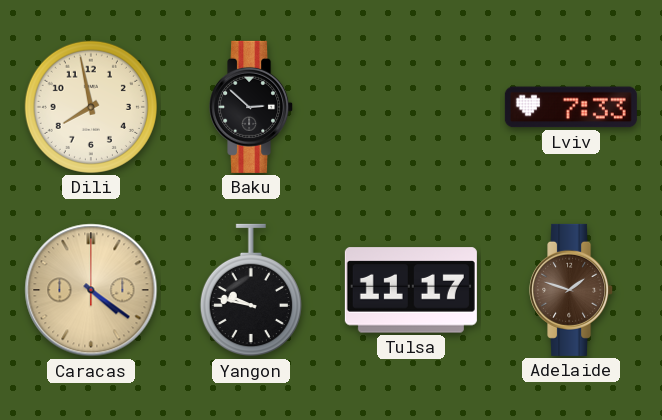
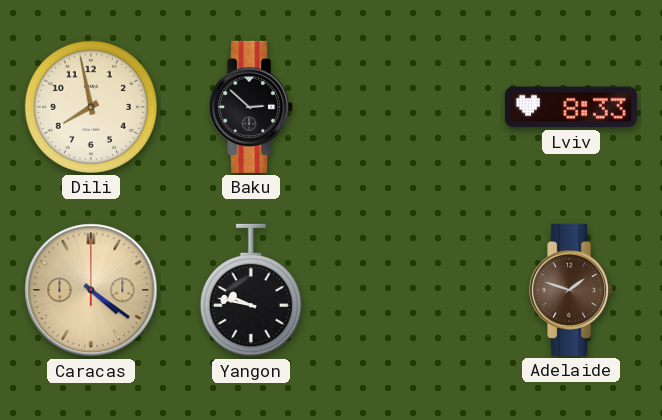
Lviv: 7:33 -> 8:33 (571, 107)
Tulsa: 11:17 -> none (411, 290)
